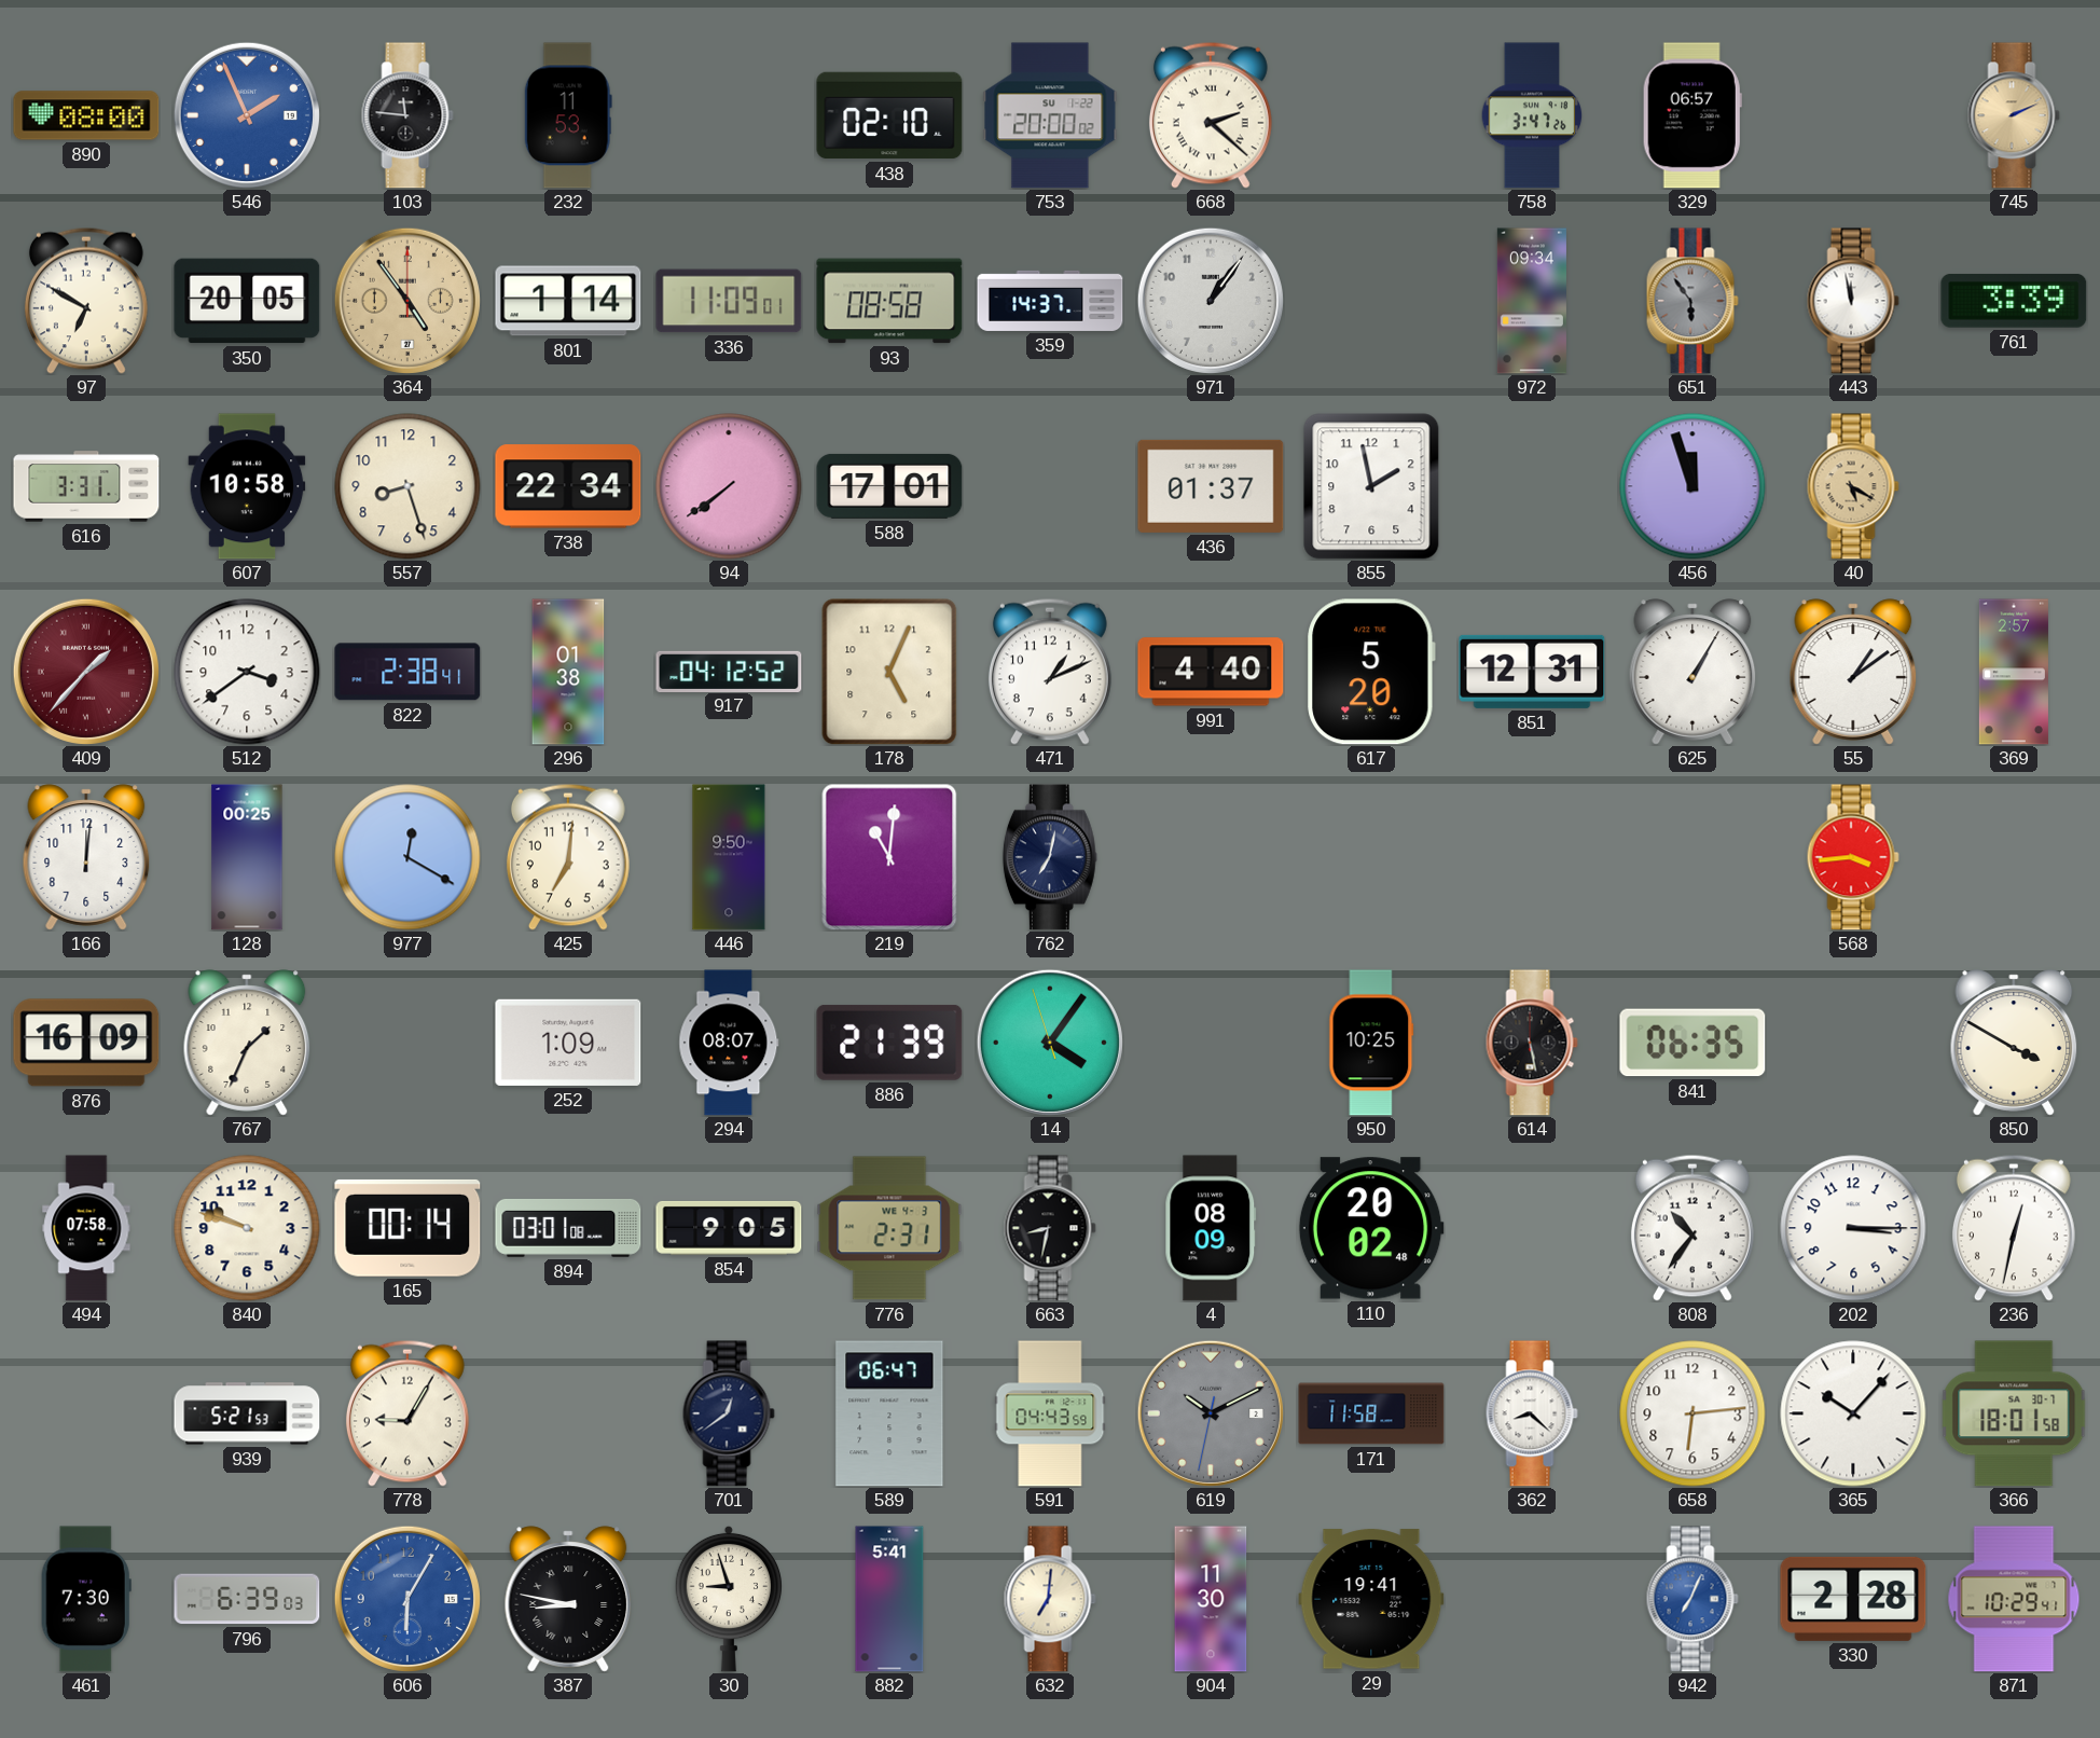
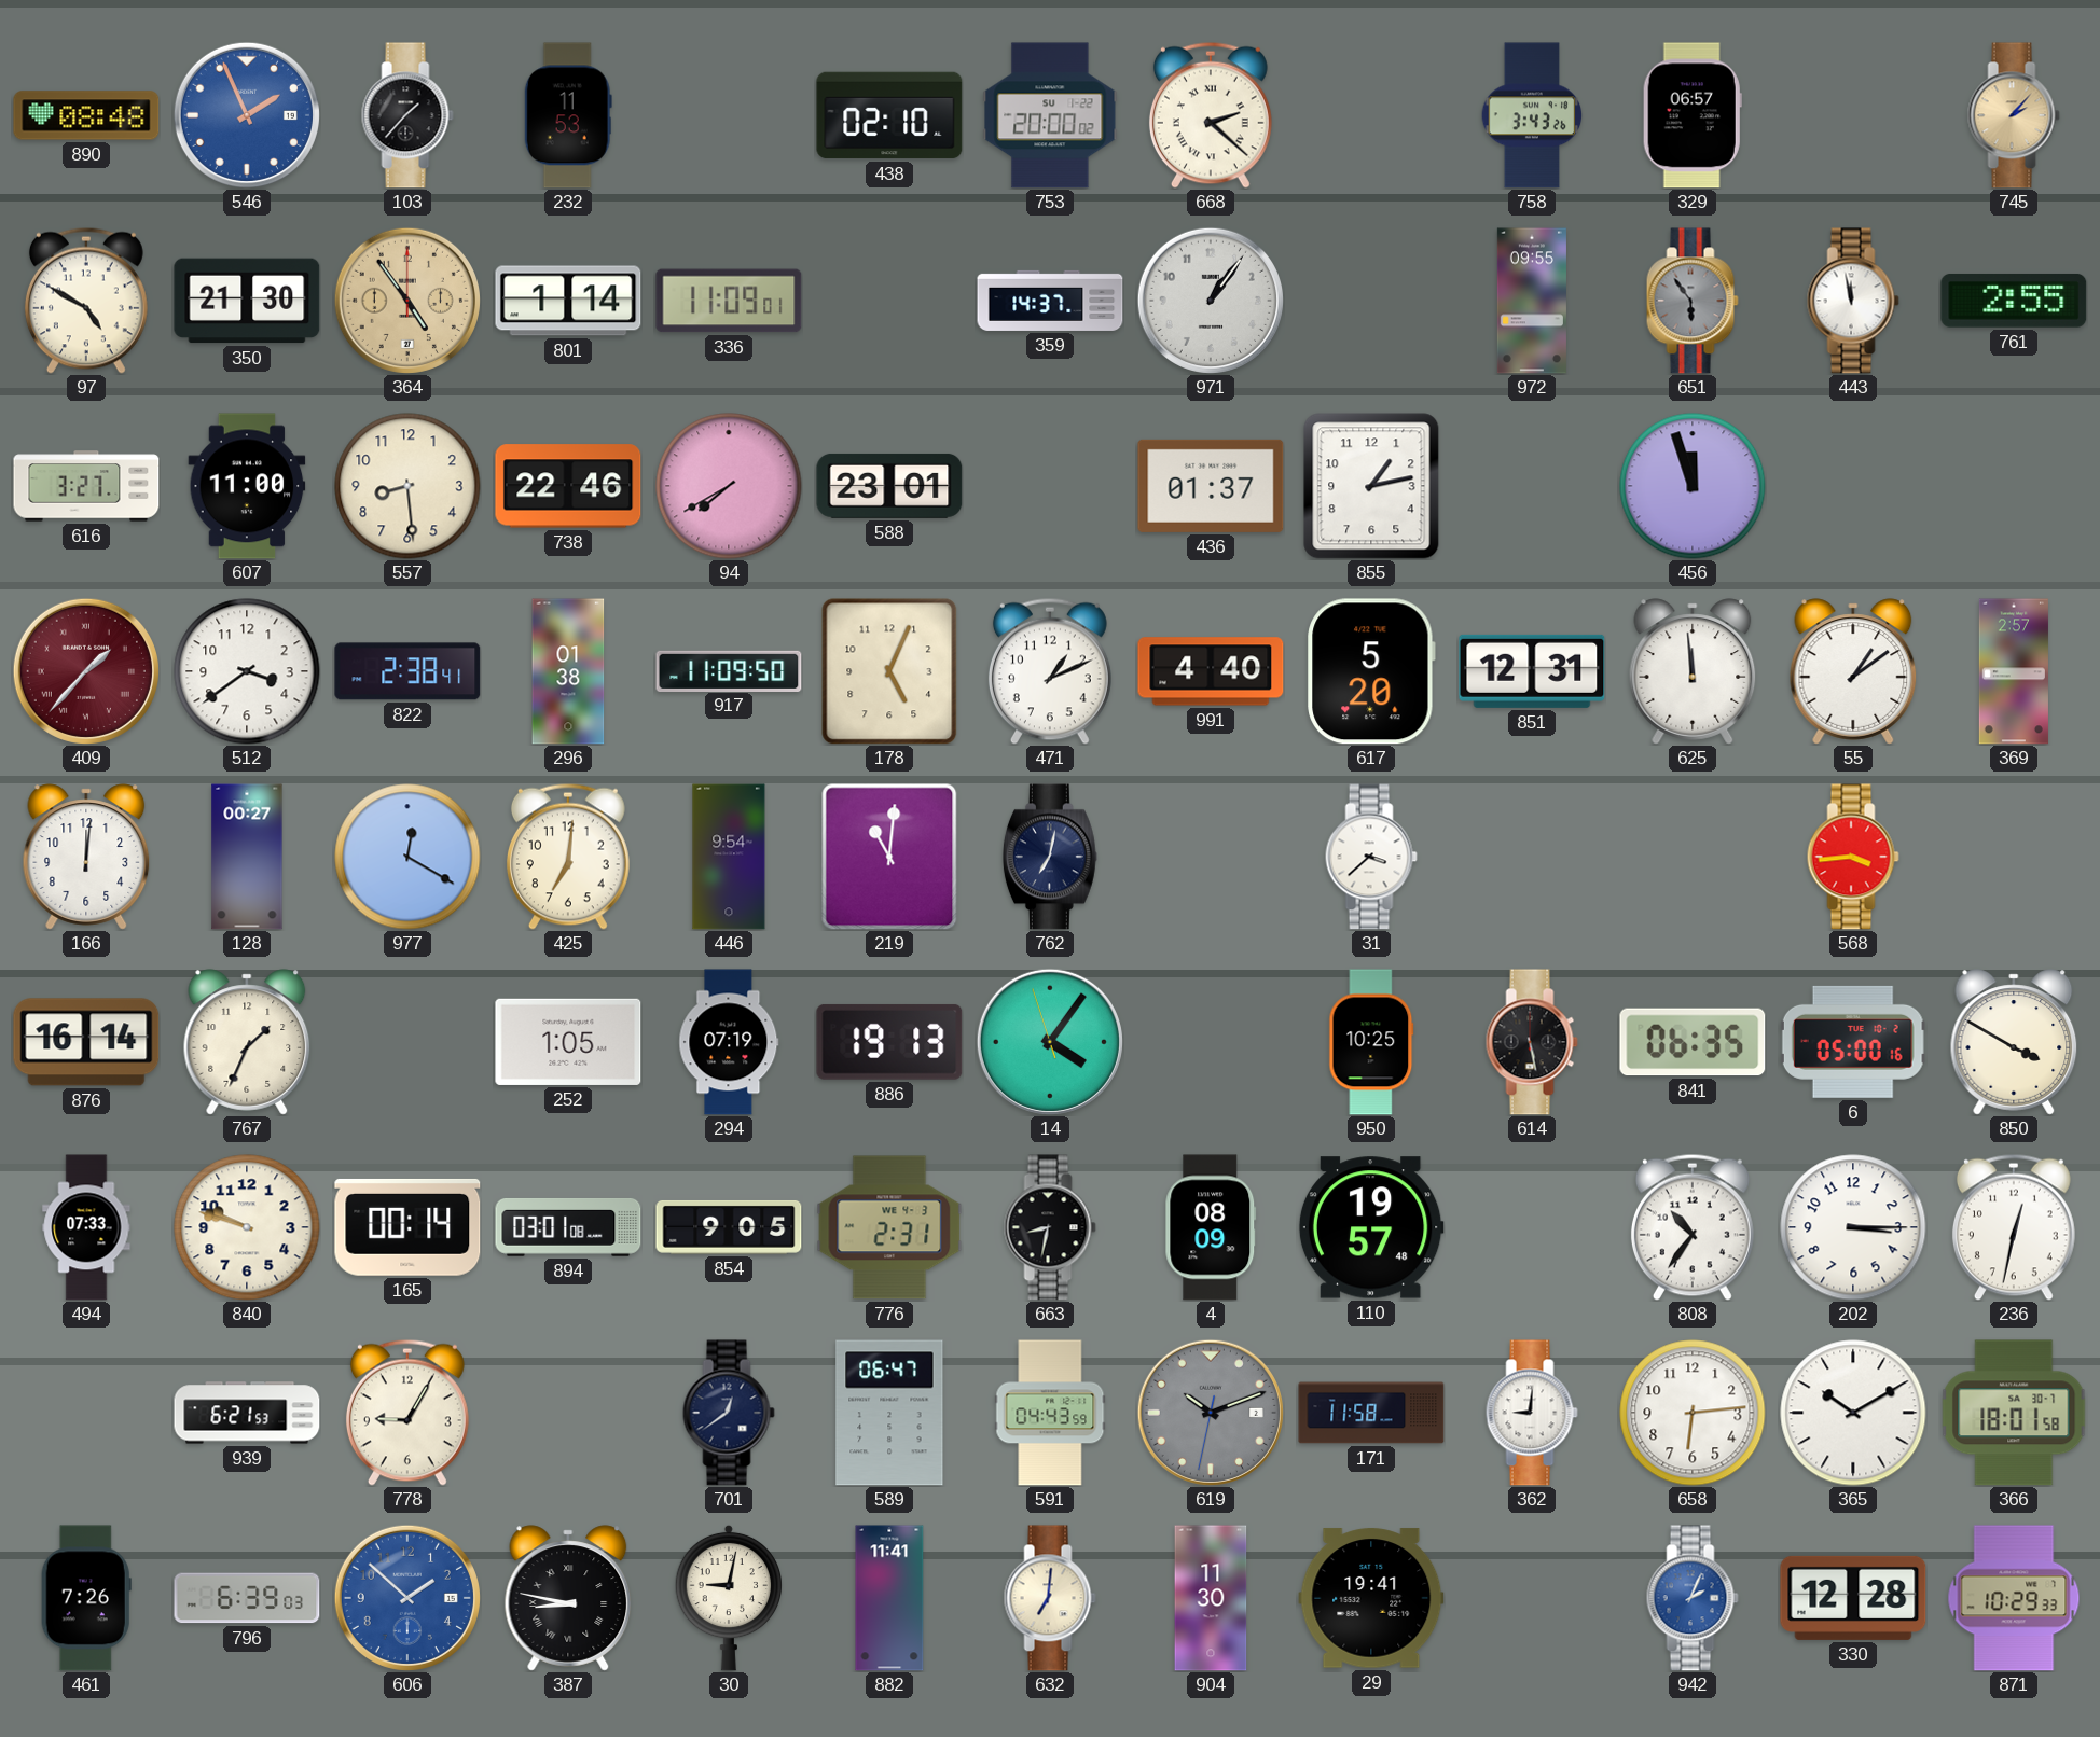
890: 08:00 -> 08:48 (86, 115)
103: 11:46 -> 1:37 (407, 115)
758: 3:47 -> 3:43 (1532, 115)
745: 2:11 -> 2:07 (2014, 115)
97: 6:50 -> 4:50 (86, 301)
350: 20:05 -> 21:30 (247, 301)
93: 08:58 -> none (889, 301)
972: 09:34 -> 09:55 (1532, 301)
761: 3:39 -> 2:55 (2014, 301)
616: 3:31 -> 3:27 (86, 486)
607: 10:58 -> 11:00 (247, 486)
557: 8:27 -> 8:29 (407, 486)
738: 22:34 -> 22:46 (568, 486)
94: 7:39 -> 7:40 (729, 486)
588: 17:01 -> 23:01 (889, 486)
855: 1:58 -> 1:13 (1371, 486)
40: 5:20 -> none (1853, 486)
917: 04:12 -> 11:09 (729, 670)
625: 1:05 -> 11:59 (1693, 671)
128: 00:25 -> 00:27 (247, 857)
446: 9:50 -> 9:54 (729, 857)
31: none -> 3:38 (1371, 857)
876: 16:09 -> 16:14 (86, 1042)
252: 1:09 -> 1:05 (568, 1042)
294: 08:07 -> 07:19 (729, 1042)
886: 21:39 -> 19:13 (889, 1042)
6: none -> 05:00 (1853, 1042)
494: 07:58 -> 07:33 (86, 1227)
110: 20:02 -> 19:57 (1371, 1227)
939: 5:21 -> 6:21 (247, 1413)
619: 10:10 -> 10:11 (1211, 1413)
362: 8:22 -> 9:01 (1532, 1413)
365: 10:07 -> 10:10 (1853, 1413)
461: 7:30 -> 7:26 (86, 1598)
606: 6:05 -> 1:52 (407, 1598)
30: 8:57 -> 9:02 (728, 1598)
882: 5:41 -> 11:41 (889, 1598)
942: 7:04 -> 2:04 (1693, 1598)
330: 2:28 -> 12:28 (1853, 1598)
871: 10:29:41 -> 10:29:33 (2014, 1598)
